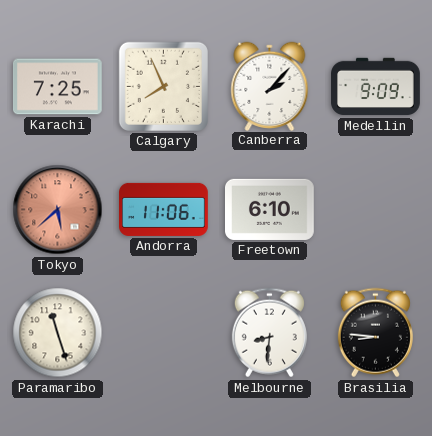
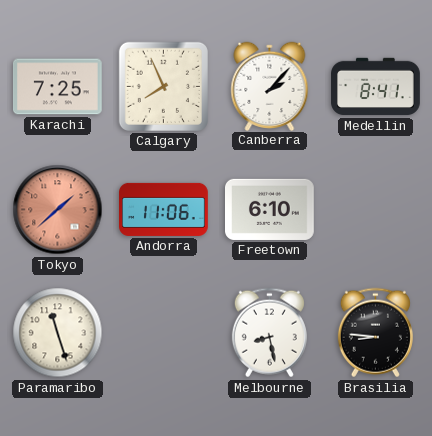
Medellin: 9:09 -> 8:41 (376, 87)
Tokyo: 5:38 -> 1:38 (58, 210)
Melbourne: 8:31 -> 8:28 (269, 333)
